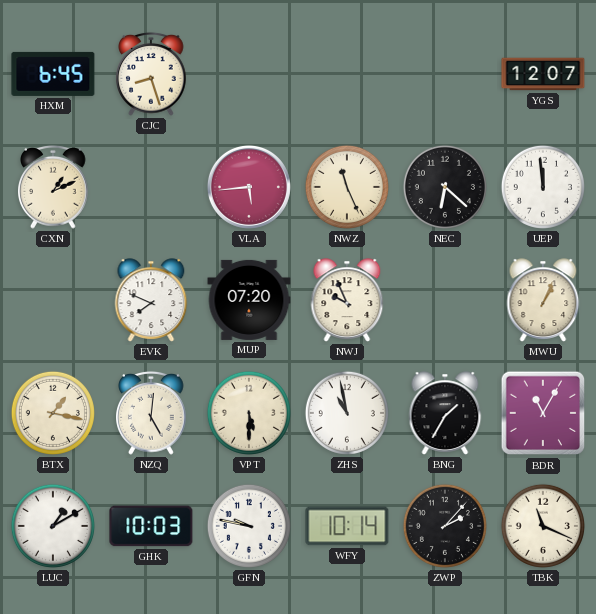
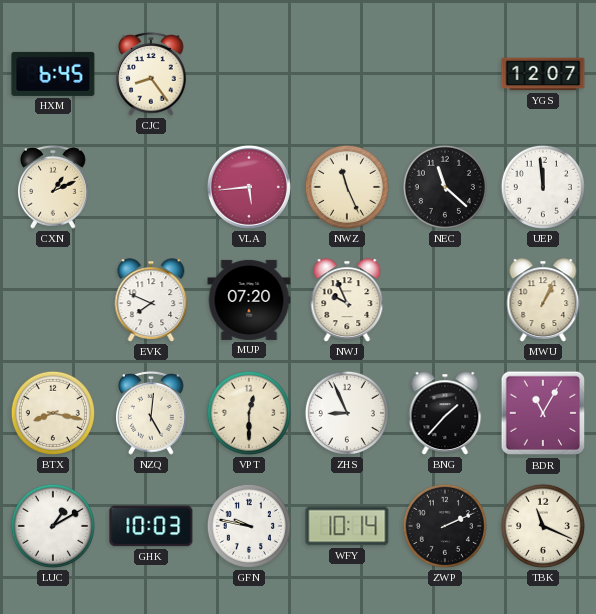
CJC: 8:27 -> 8:24 (152, 74)
NEC: 6:22 -> 11:22 (445, 187)
BTX: 1:17 -> 8:17 (53, 413)
VPT: 5:30 -> 12:30 (249, 413)
ZHS: 10:58 -> 8:56 (347, 413)
BNG: 1:35 -> 1:37 (445, 413)
ZWP: 2:07 -> 2:11 (445, 526)
